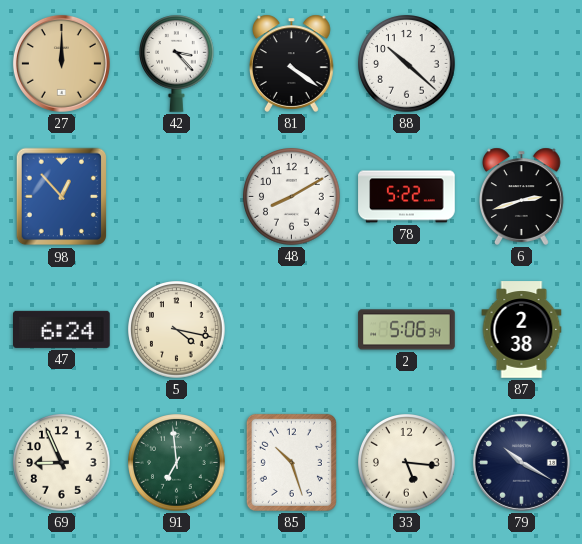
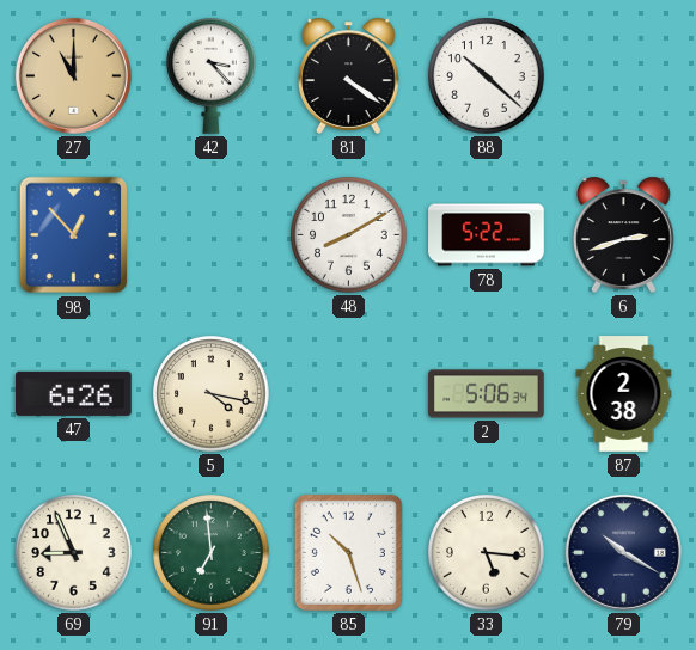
27: 12:00 -> 11:00 (73, 75)
47: 6:24 -> 6:26 (74, 393)
